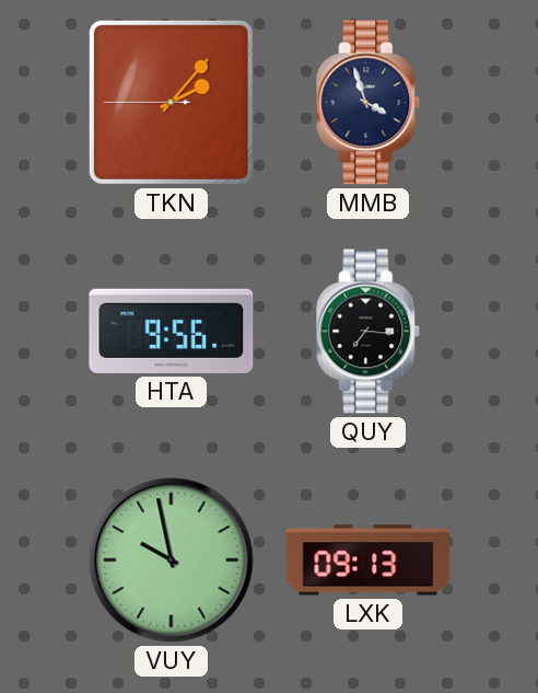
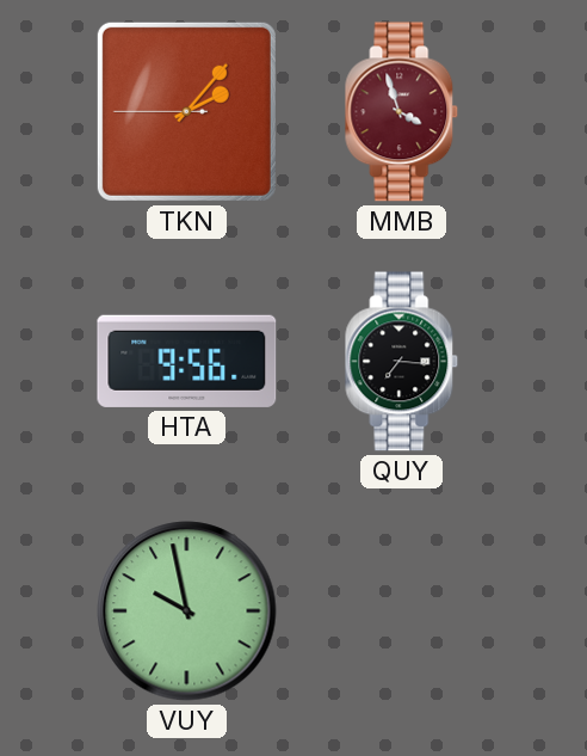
MMB dial: navy -> burgundy (402, 112)
LXK: 09:13 -> none (369, 561)
